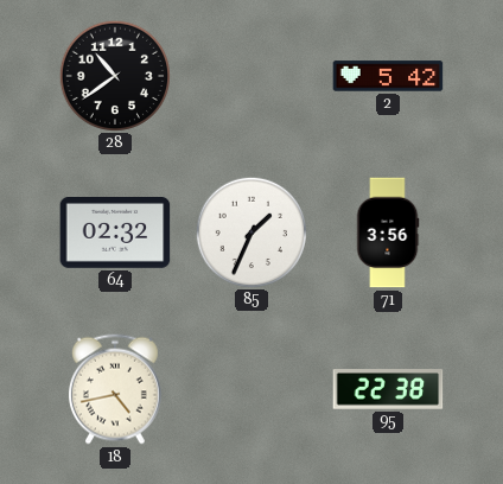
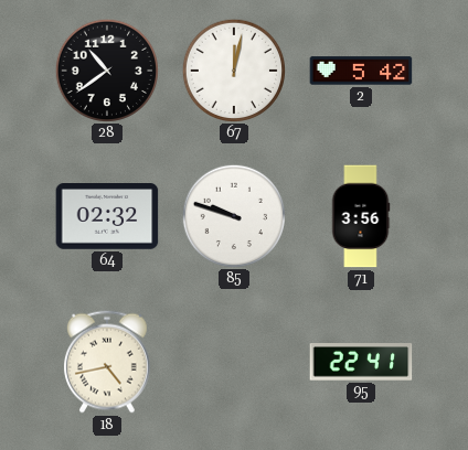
67: none -> 12:02 (233, 69)
85: 1:34 -> 9:48 (233, 215)
95: 22:38 -> 22:41 (361, 362)
